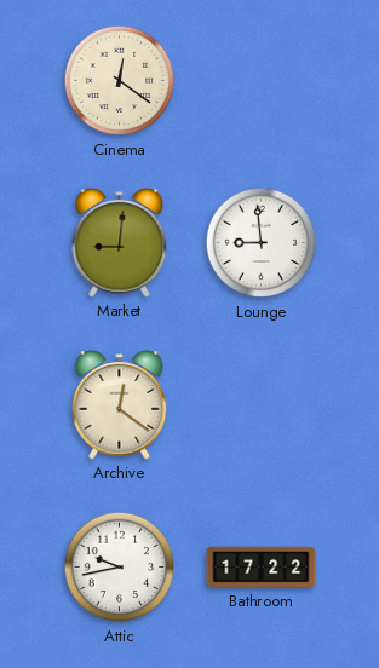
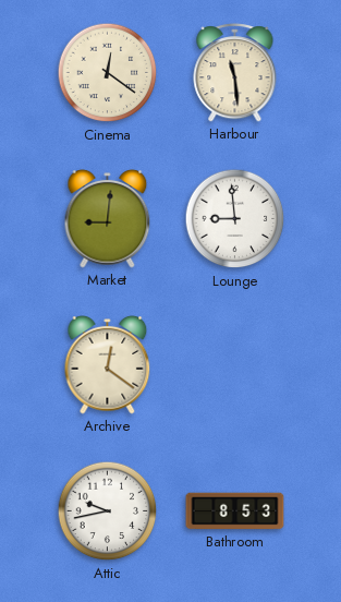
Harbour: none -> 11:29 (235, 73)
Bathroom: 17:22 -> 8:53 (235, 511)
